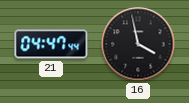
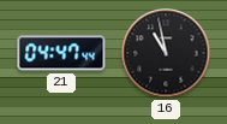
16: 3:58 -> 10:58 (166, 53)
